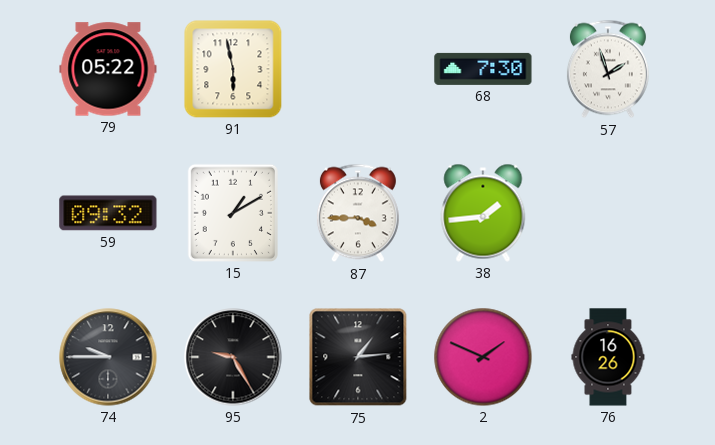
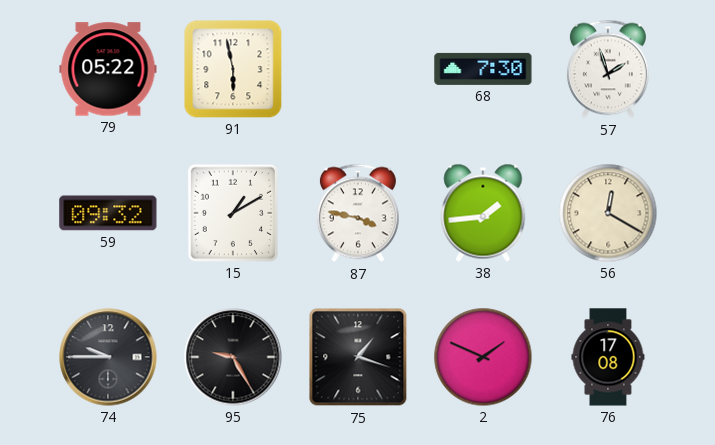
87: 3:45 -> 3:47 (358, 213)
56: none -> 12:20 (608, 213)
75: 1:14 -> 1:18 (358, 357)
76: 16:26 -> 17:08 (608, 357)
